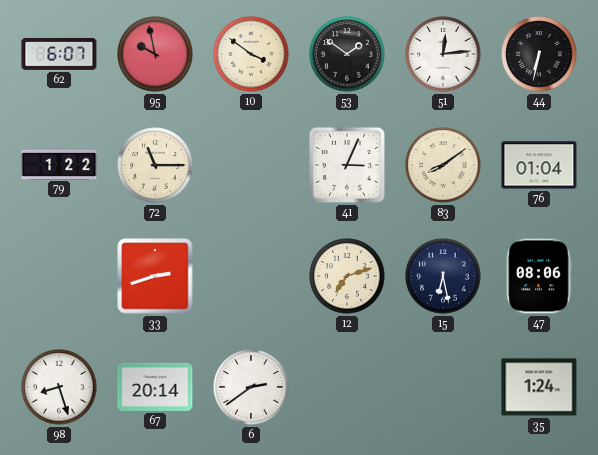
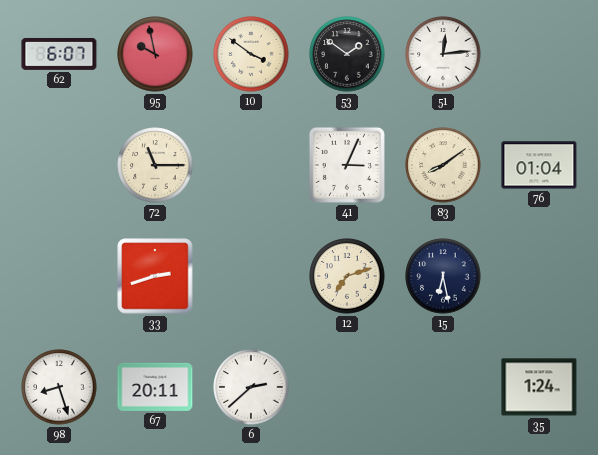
44: 6:32 -> none (539, 54)
79: 1:22 -> none (59, 164)
47: 08:06 -> none (539, 276)
67: 20:14 -> 20:11 (155, 387)
6: 2:39 -> 2:38 (251, 387)
